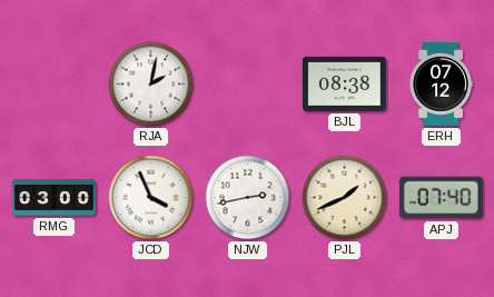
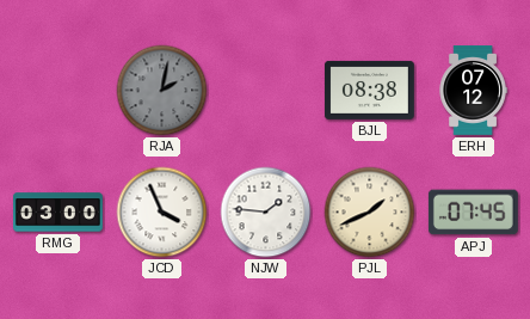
RJA dial: white -> grey (162, 91)
NJW: 2:43 -> 1:46 (266, 213)
APJ: 07:40 -> 07:45 (473, 213)
